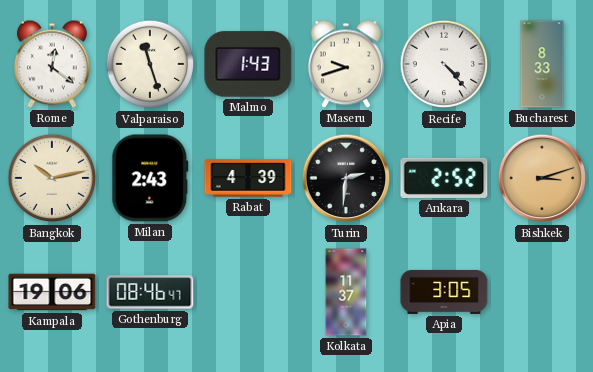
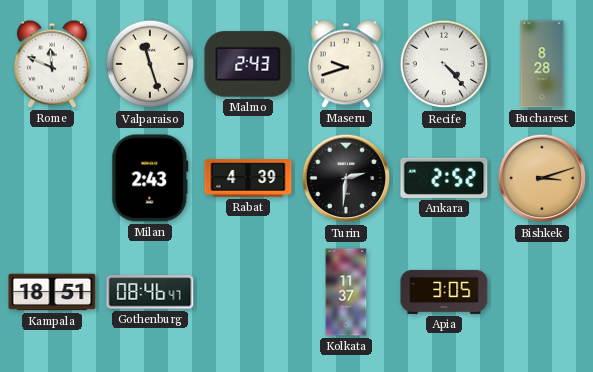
Rome: 12:21 -> 11:49 (52, 64)
Malmo: 1:43 -> 2:43 (248, 64)
Bucharest: 8:33 -> 8:28 (542, 64)
Bangkok: 10:13 -> none (52, 178)
Kampala: 19:06 -> 18:51 (52, 292)
